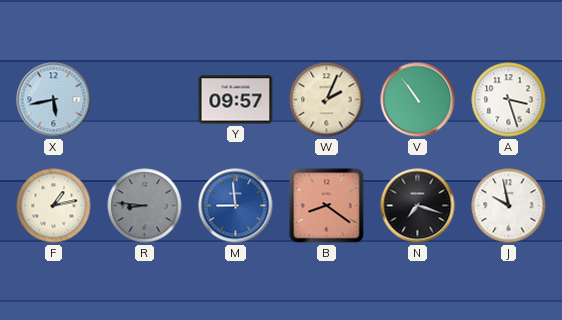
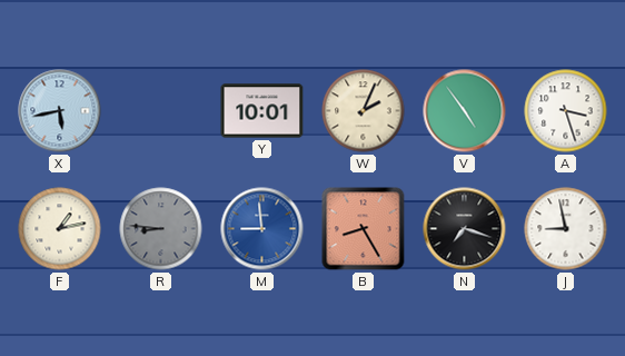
Y: 09:57 -> 10:01 (262, 111)
V: 10:54 -> 4:54 (465, 111)
B: 8:21 -> 8:25 (364, 229)
J: 9:58 -> 8:58 (566, 229)
